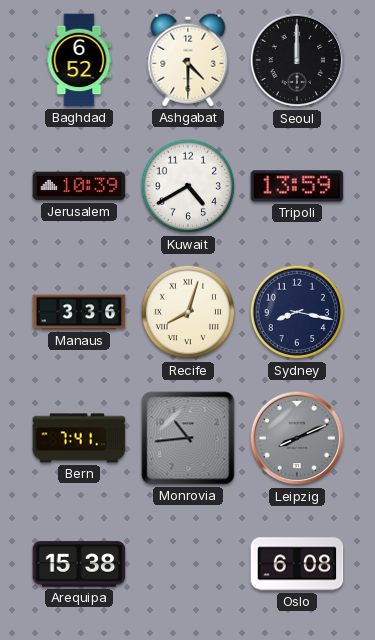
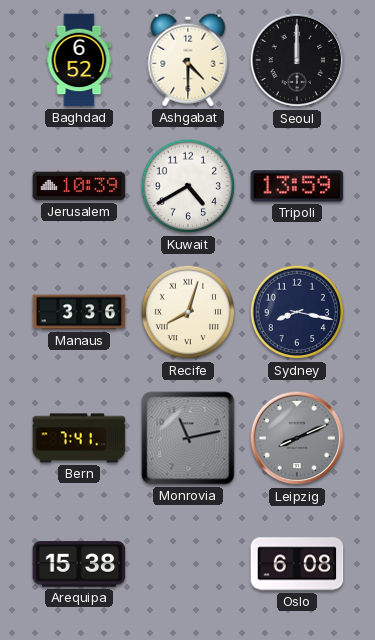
Monrovia: 10:44 -> 11:13 (188, 438)
